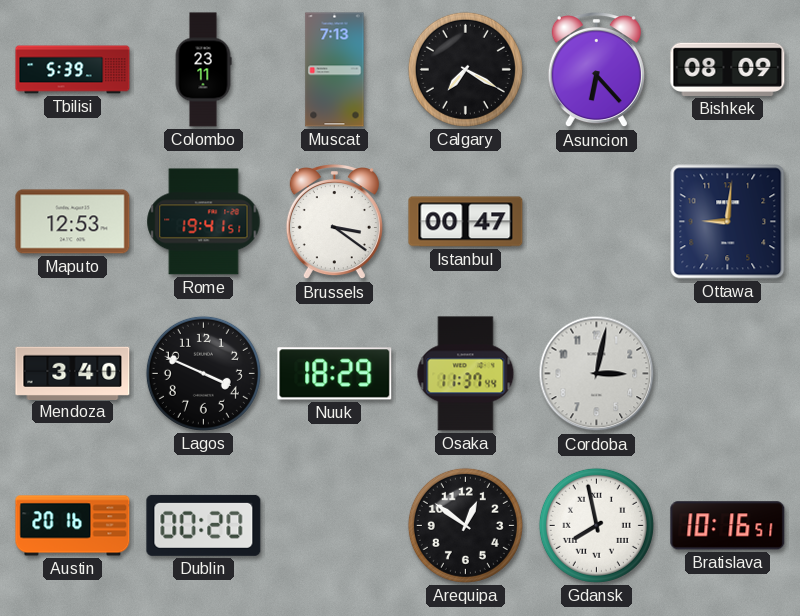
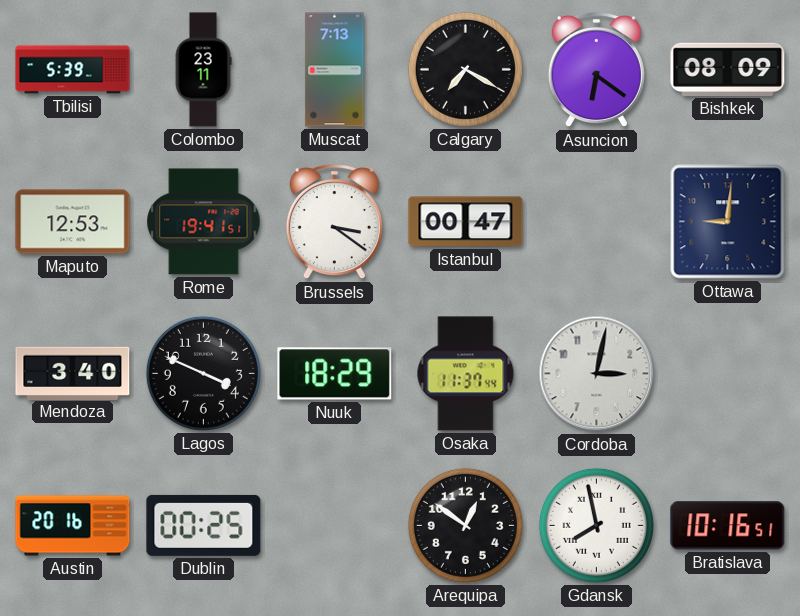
Asuncion: 6:23 -> 6:21 (596, 70)
Dublin: 00:20 -> 00:25 (204, 525)
